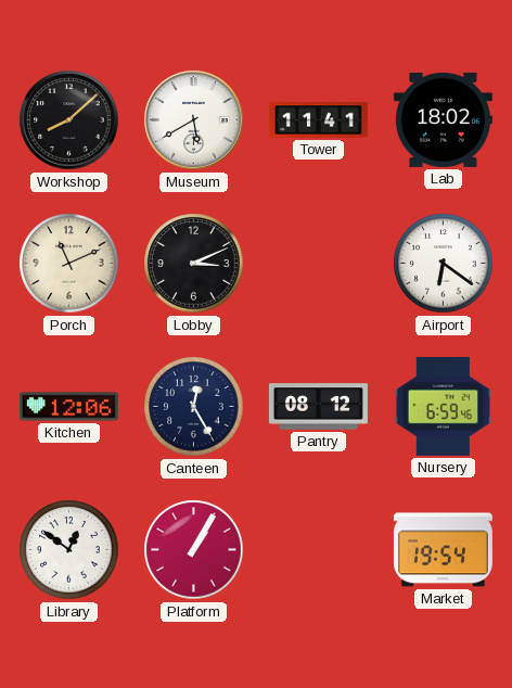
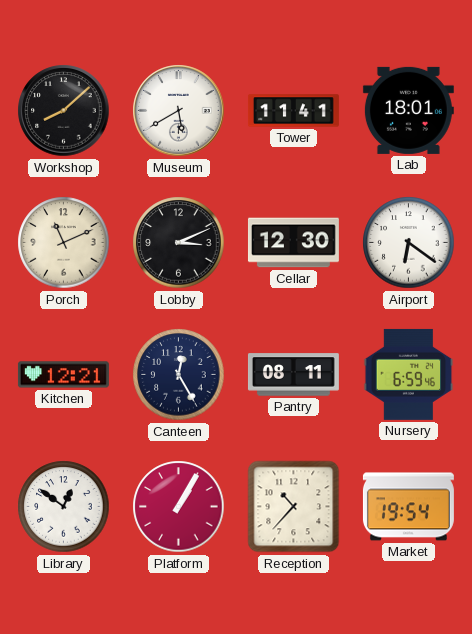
Lab: 18:02 -> 18:01 (408, 110)
Cellar: none -> 12:30 (293, 243)
Kitchen: 12:06 -> 12:21 (63, 375)
Pantry: 08:12 -> 08:11 (293, 375)
Reception: none -> 10:37 (294, 507)
